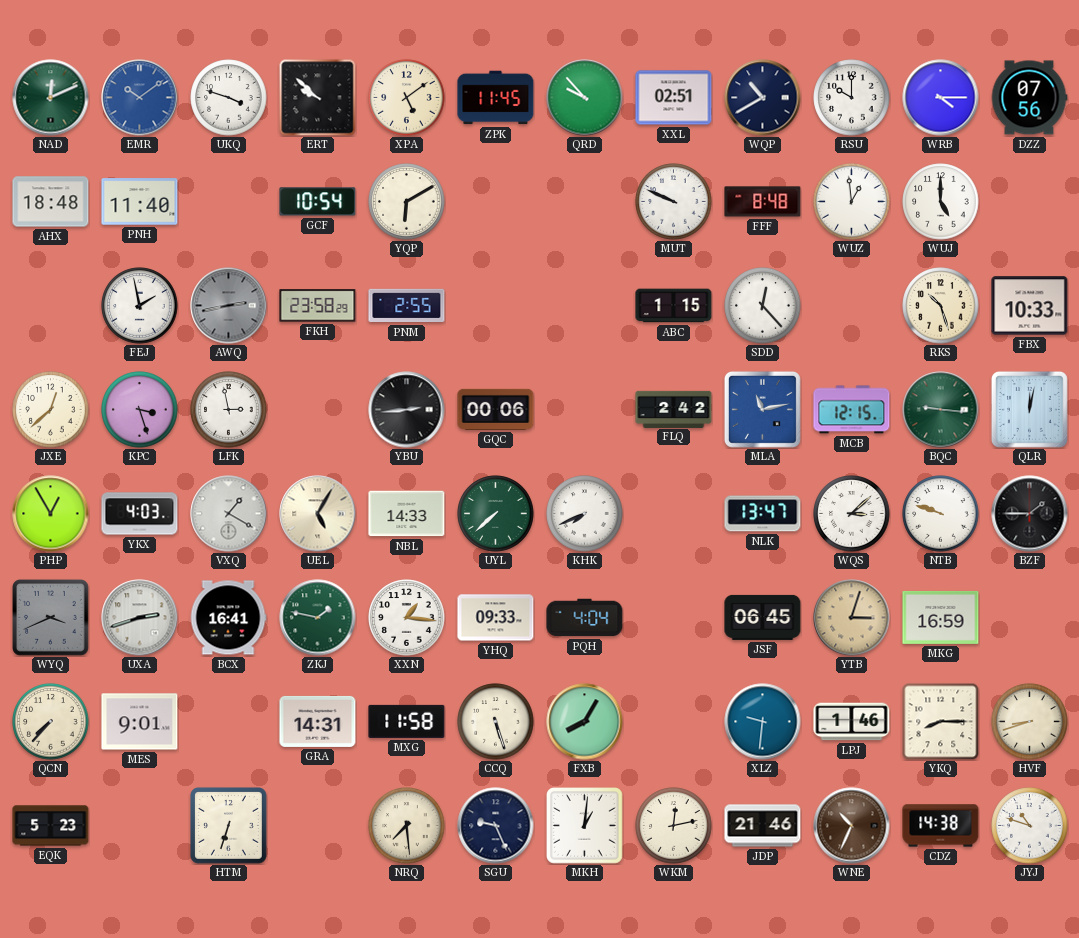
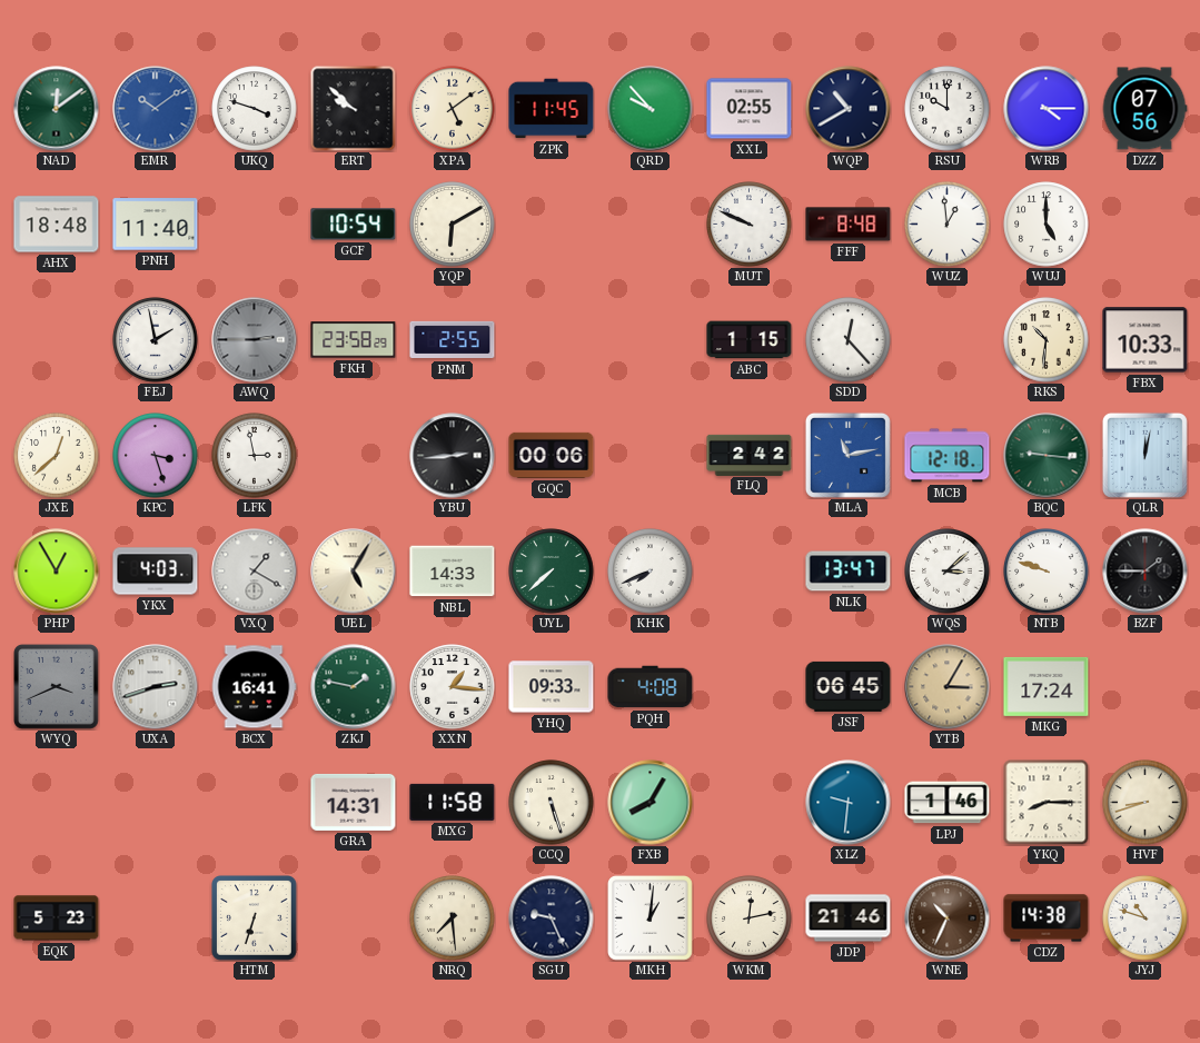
NAD: 12:11 -> 12:09 (57, 109)
XXL: 02:51 -> 02:55 (750, 109)
AWQ: 2:43 -> 2:45 (255, 340)
RKS: 10:27 -> 10:31 (1047, 340)
MCB: 12:15 -> 12:18 (948, 456)
PQH: 4:04 -> 4:08 (651, 687)
YTB: 3:03 -> 3:05 (948, 687)
MKG: 16:59 -> 17:24 (1047, 686)
QCN: 7:37 -> none (51, 722)
MES: 9:01 -> none (140, 722)
